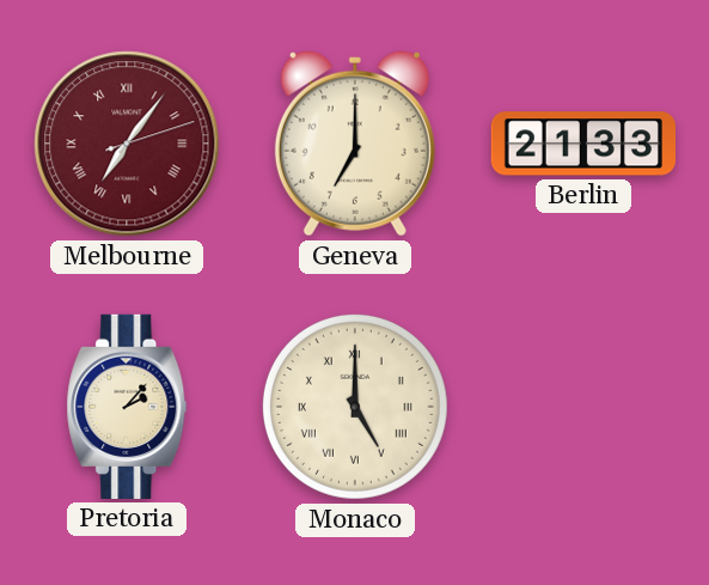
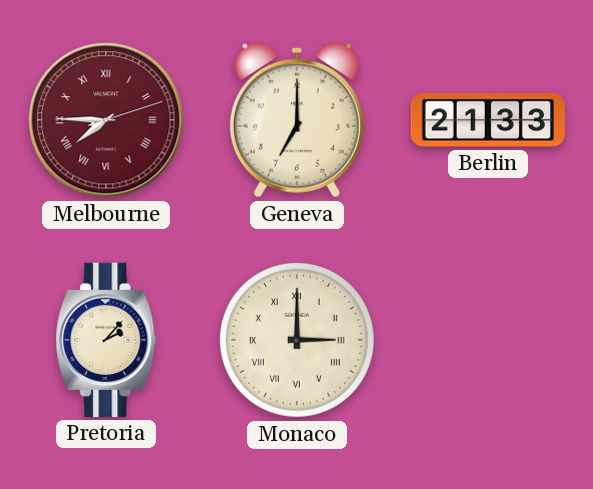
Melbourne: 7:06 -> 7:45 (106, 120)
Monaco: 5:00 -> 3:00 (297, 340)
